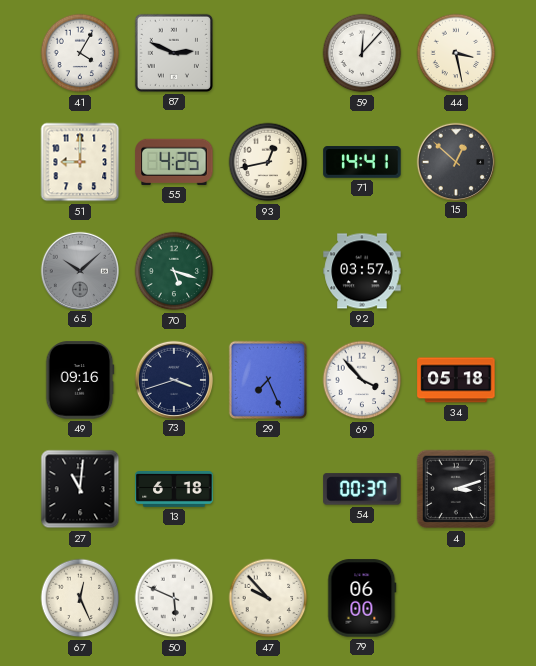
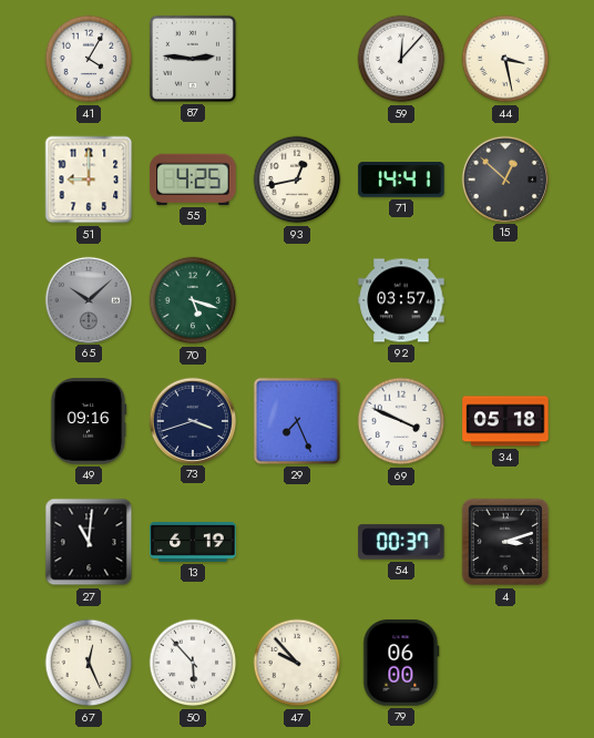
87: 2:49 -> 2:46 (193, 59)
69: 3:53 -> 3:49 (401, 421)
13: 6:18 -> 6:19 (193, 543)
50: 5:49 -> 5:53 (193, 663)
